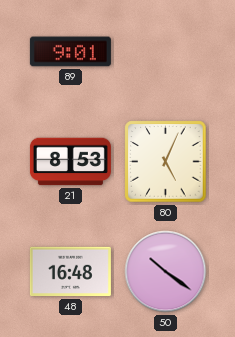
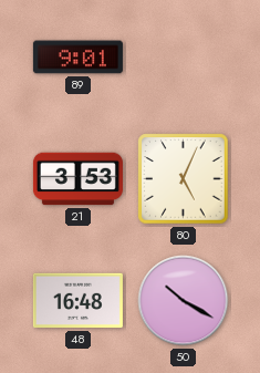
21: 8:53 -> 3:53 (77, 179)
50: 10:21 -> 10:20 (184, 301)
